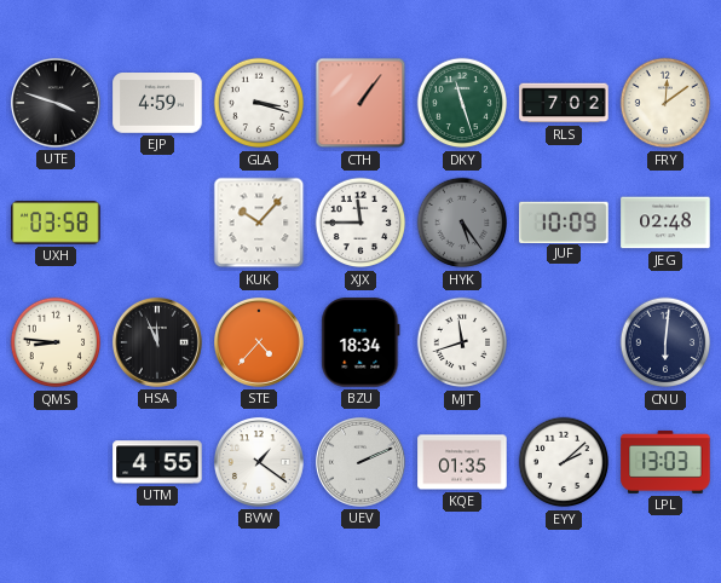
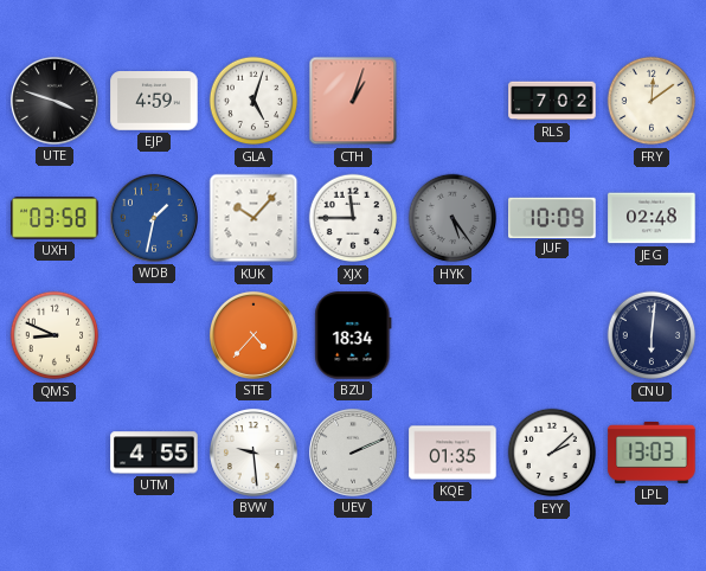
GLA: 3:18 -> 5:03 (253, 101)
CTH: 1:06 -> 1:03 (353, 101)
DKY: 11:27 -> none (462, 103)
WDB: none -> 1:32 (154, 218)
QMS: 8:46 -> 8:49 (54, 335)
HSA: 11:56 -> none (157, 342)
MJT: 11:42 -> none (462, 342)
BVW: 1:21 -> 9:29 (253, 453)
